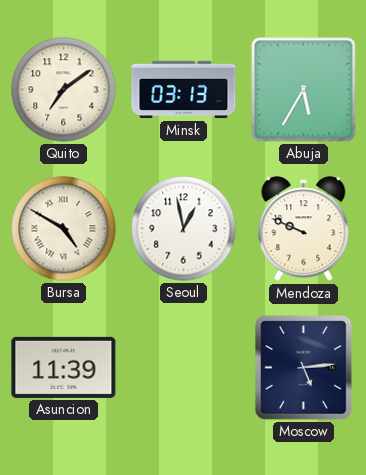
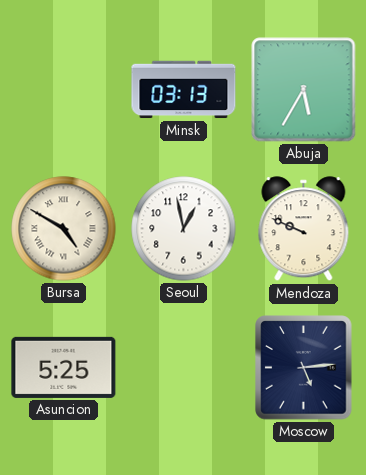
Quito: 7:09 -> none (64, 90)
Asuncion: 11:39 -> 5:25 (64, 367)
